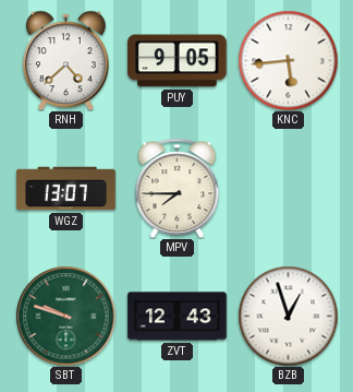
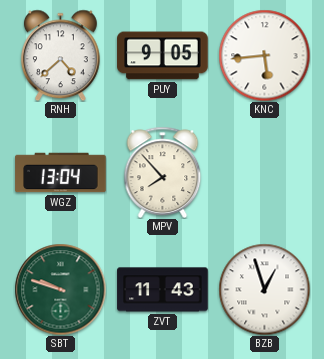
WGZ: 13:07 -> 13:04 (61, 173)
MPV: 7:45 -> 7:53 (163, 172)
ZVT: 12:43 -> 11:43 (163, 290)
